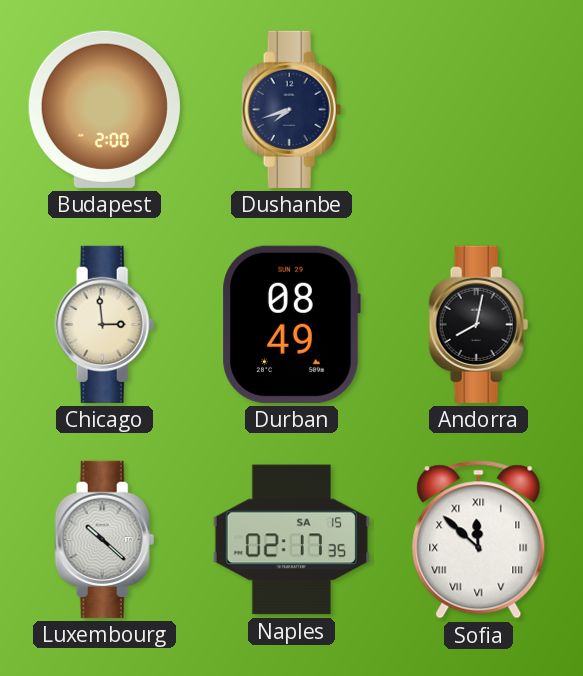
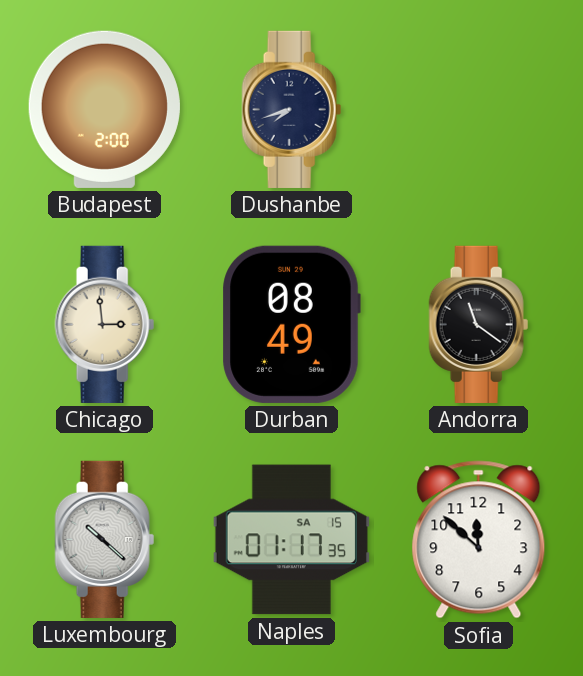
Andorra: 8:02 -> 11:21 (479, 324)
Naples: 02:17 -> 01:17 (291, 540)
Sofia numerals: Roman -> Arabic (479, 540)
